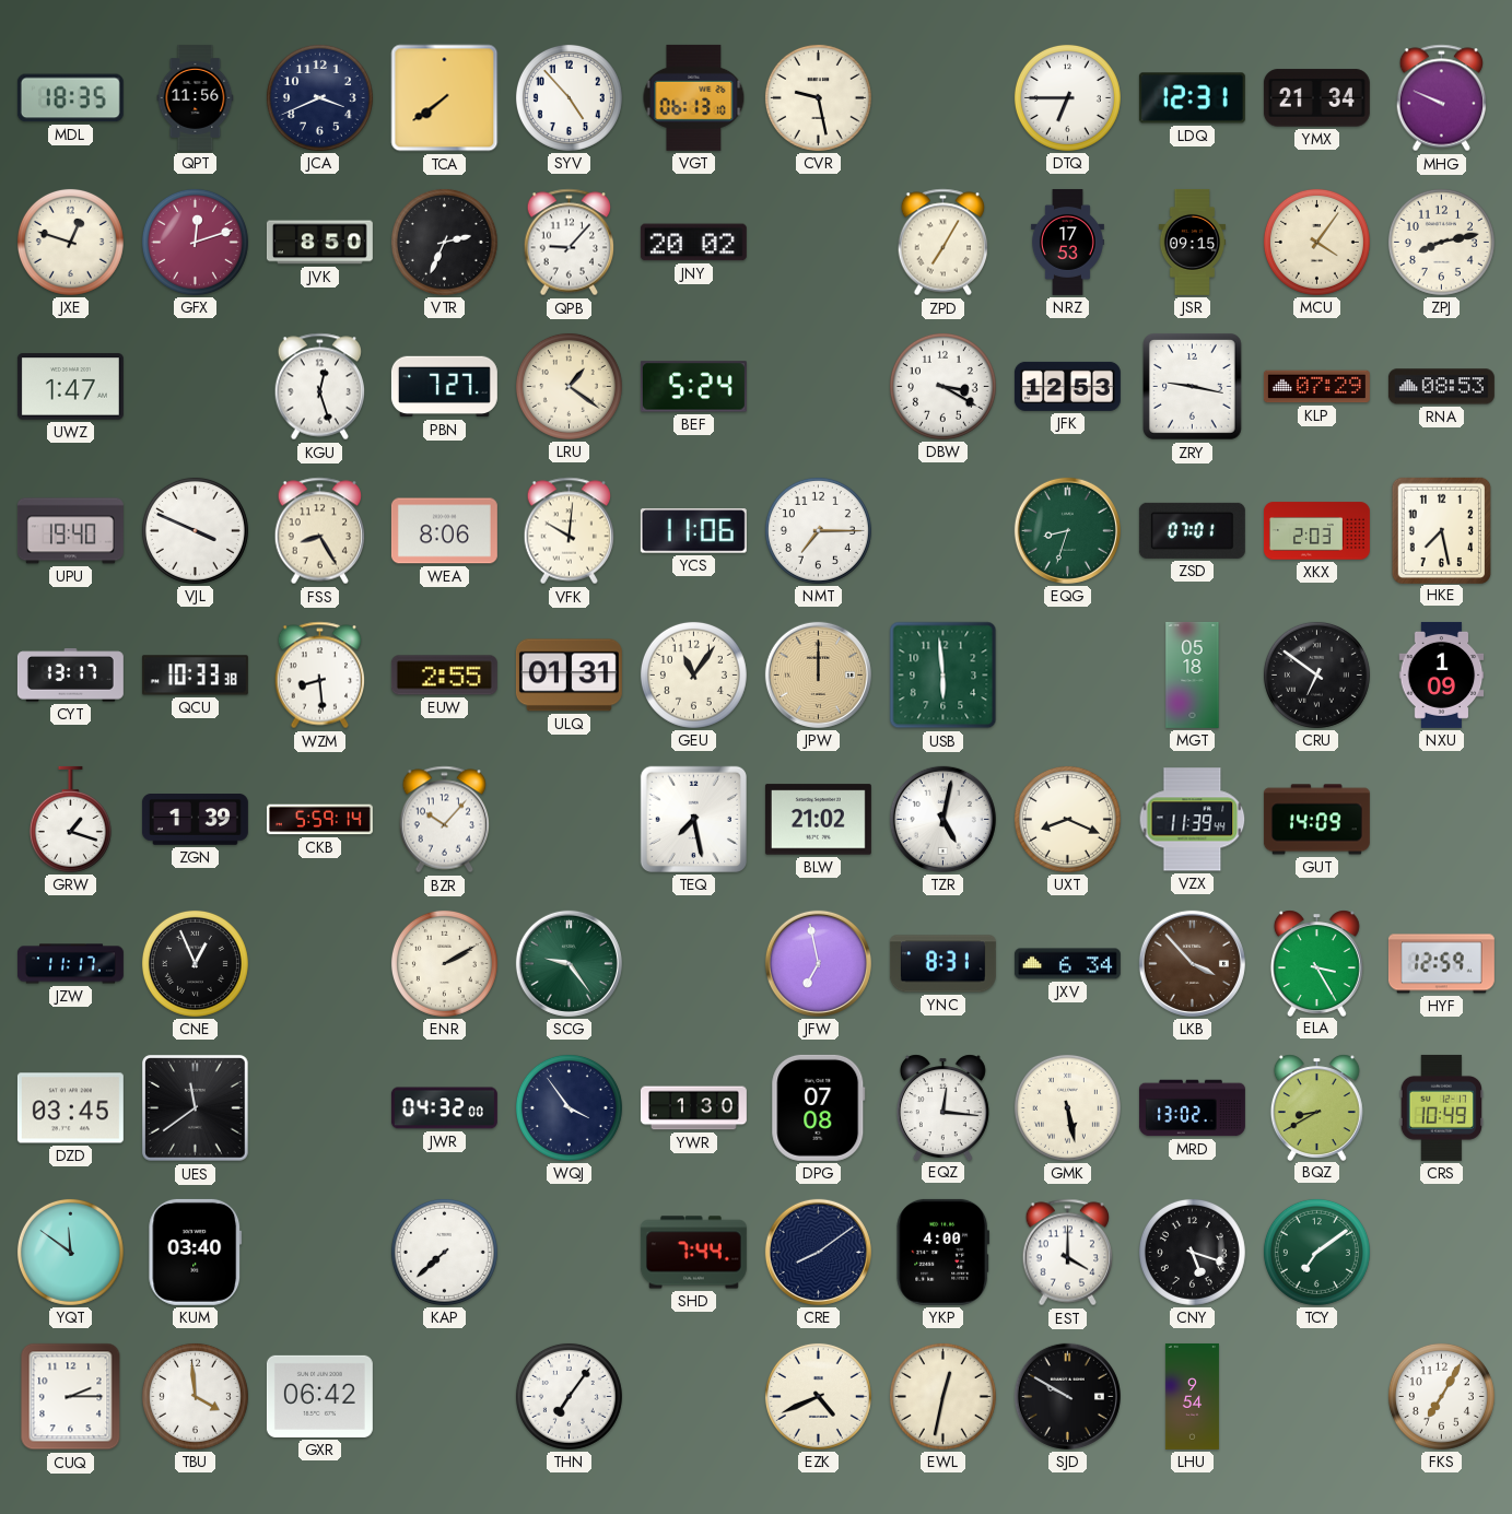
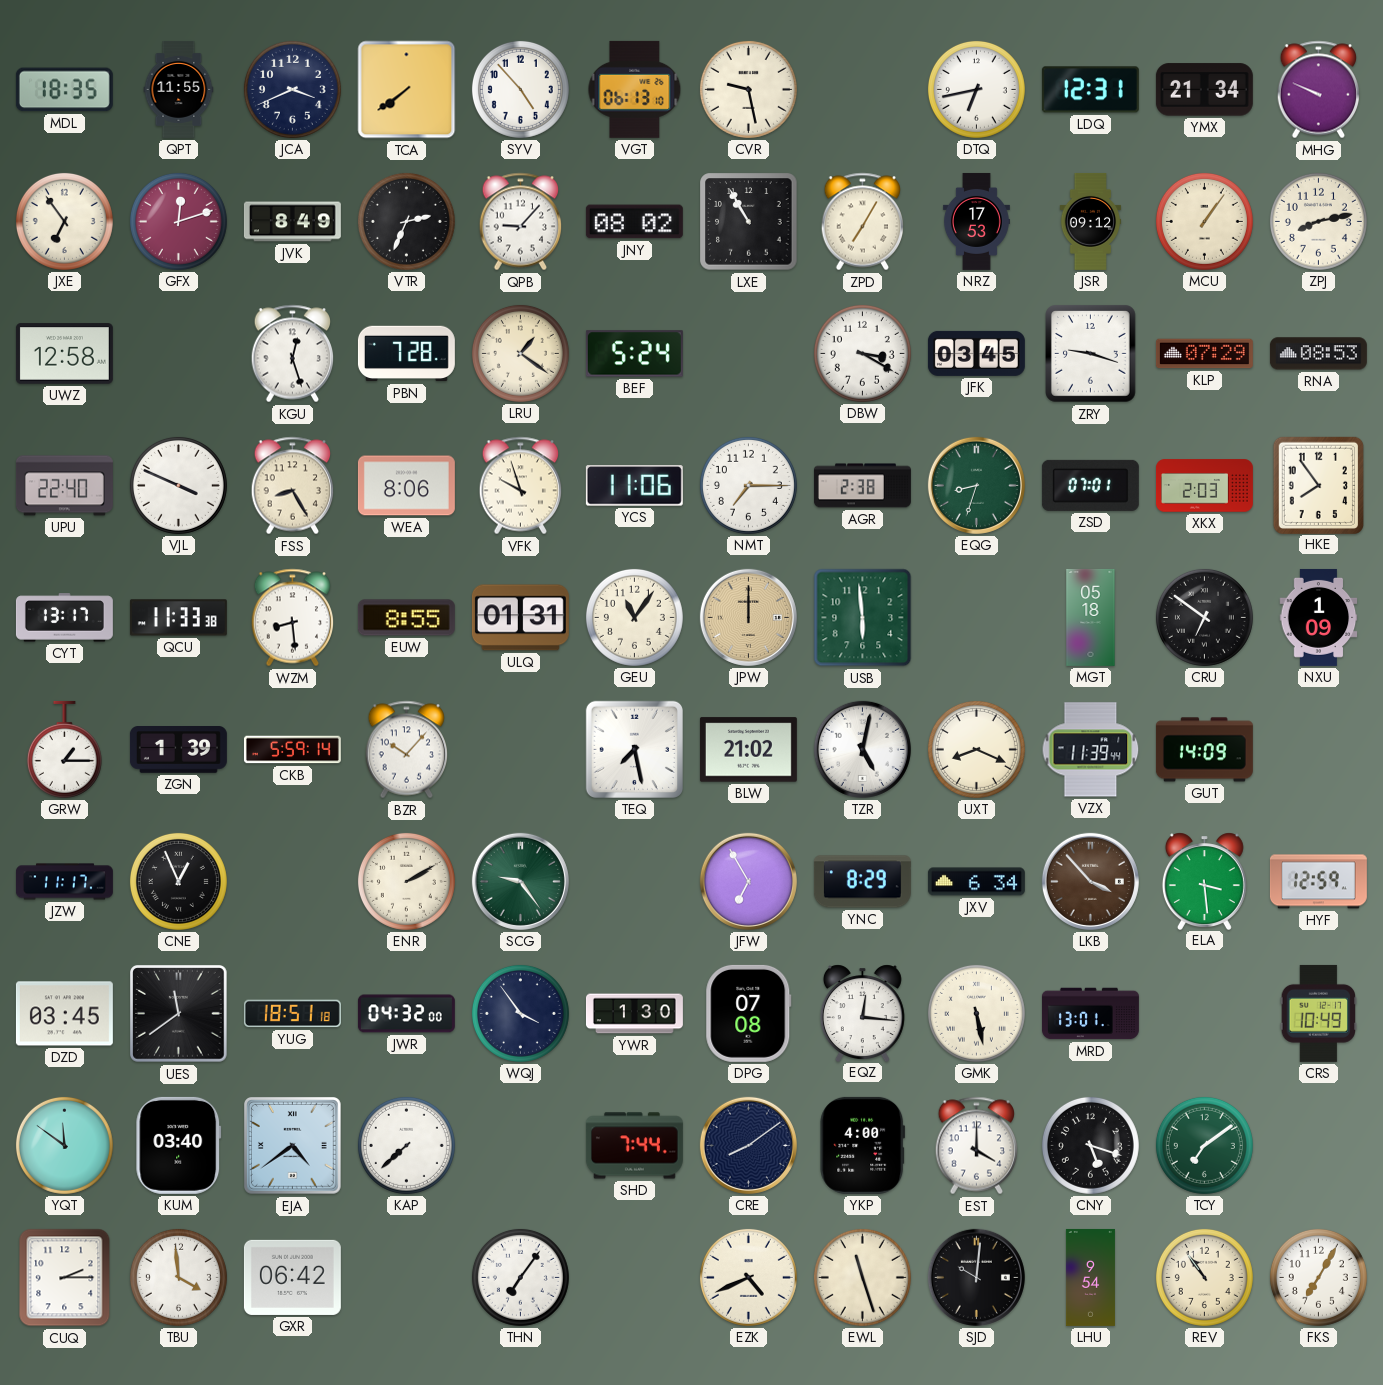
QPT: 11:56 -> 11:55 (179, 89)
DTQ: 6:45 -> 6:43 (976, 89)
JXE: 12:48 -> 6:54 (64, 221)
JVK: 8:50 -> 8:49 (292, 222)
JNY: 20:02 -> 08:02 (634, 222)
LXE: none -> 10:55 (749, 222)
JSR: 09:15 -> 09:12 (1091, 221)
MCU: 4:06 -> 1:06 (1204, 221)
UWZ: 1:47 -> 12:58 (64, 354)
PBN: 7:27 -> 7:28 (406, 354)
JFK: 12:53 -> 03:45 (976, 353)
ZRY: 9:17 -> 9:18 (1091, 354)
UPU: 19:40 -> 22:40 (64, 486)
VFK: 10:01 -> 9:57 (521, 486)
AGR: none -> 2:38 (862, 486)
HKE: 7:28 -> 7:54 (1318, 485)
QCU: 10:33 -> 11:33 (178, 618)
EUW: 2:55 -> 8:55 (406, 618)
GRW: 1:18 -> 1:15 (64, 749)
JFW: 6:58 -> 6:55 (748, 881)
YNC: 8:31 -> 8:29 (862, 882)
ELA: 3:25 -> 3:29 (1204, 881)
YUG: none -> 18:51 (292, 1014)
MRD: 13:02 -> 13:01 (1090, 1014)
BQZ: 8:40 -> none (1316, 1107)
EJA: none -> 4:39 (293, 1146)
EWL: 12:32 -> 11:27 (862, 1277)
SJD: 9:50 -> 10:01 (976, 1277)
REV: none -> 10:54 (1204, 1277)
